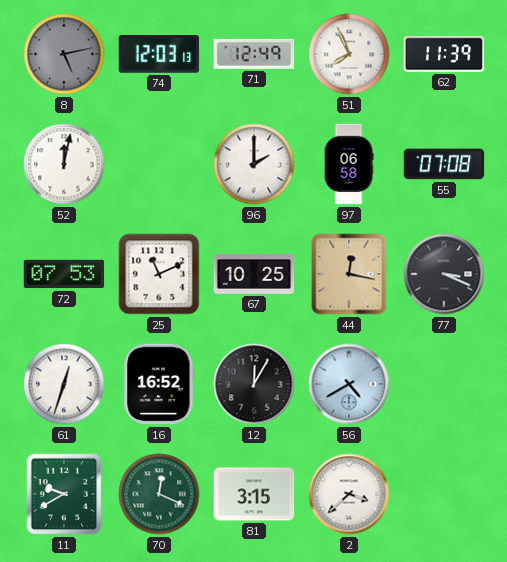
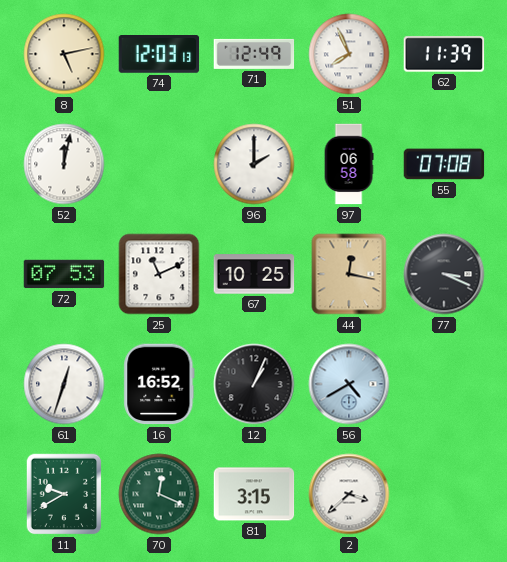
8 dial: grey -> cream (64, 54)
12: 12:05 -> 1:04 (254, 384)
